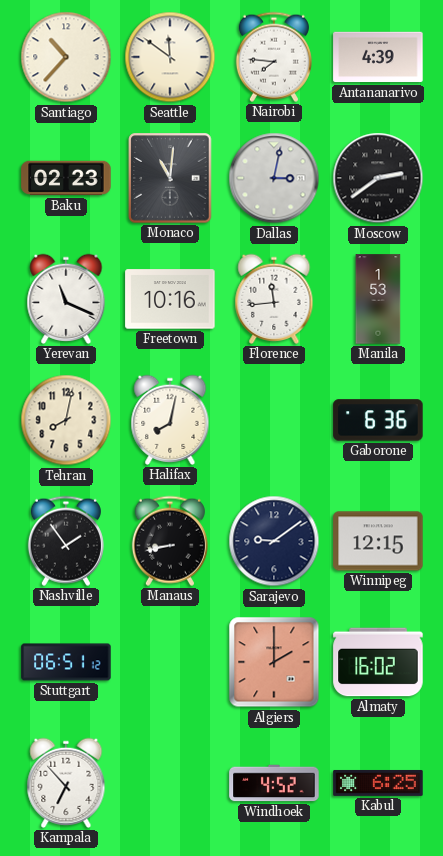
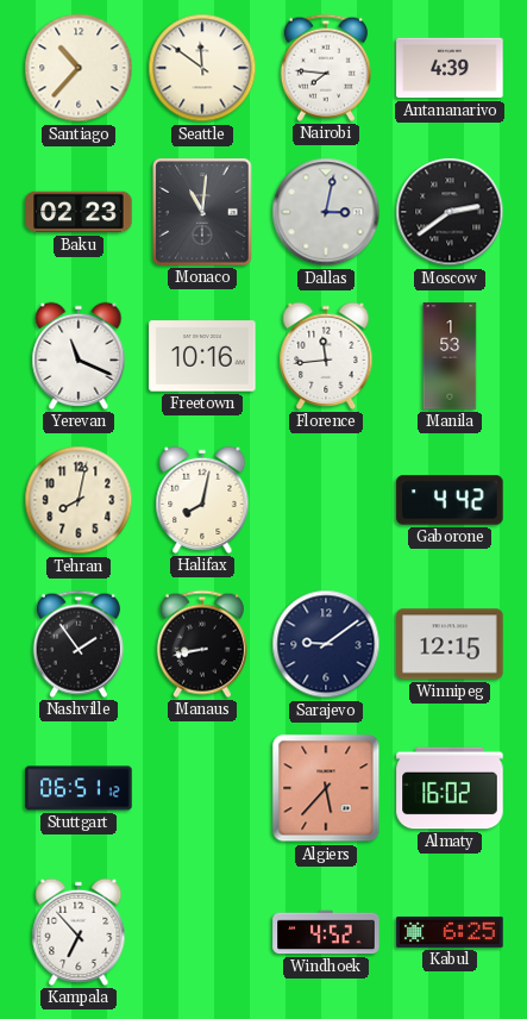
Gaborone: 6:36 -> 4:42 (450, 500)
Algiers: 2:00 -> 5:37 (326, 788)
